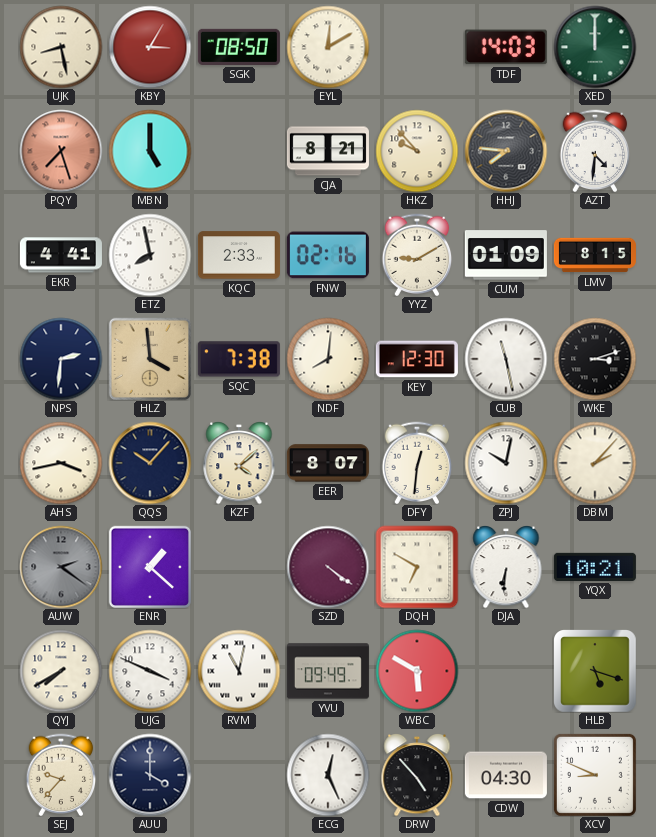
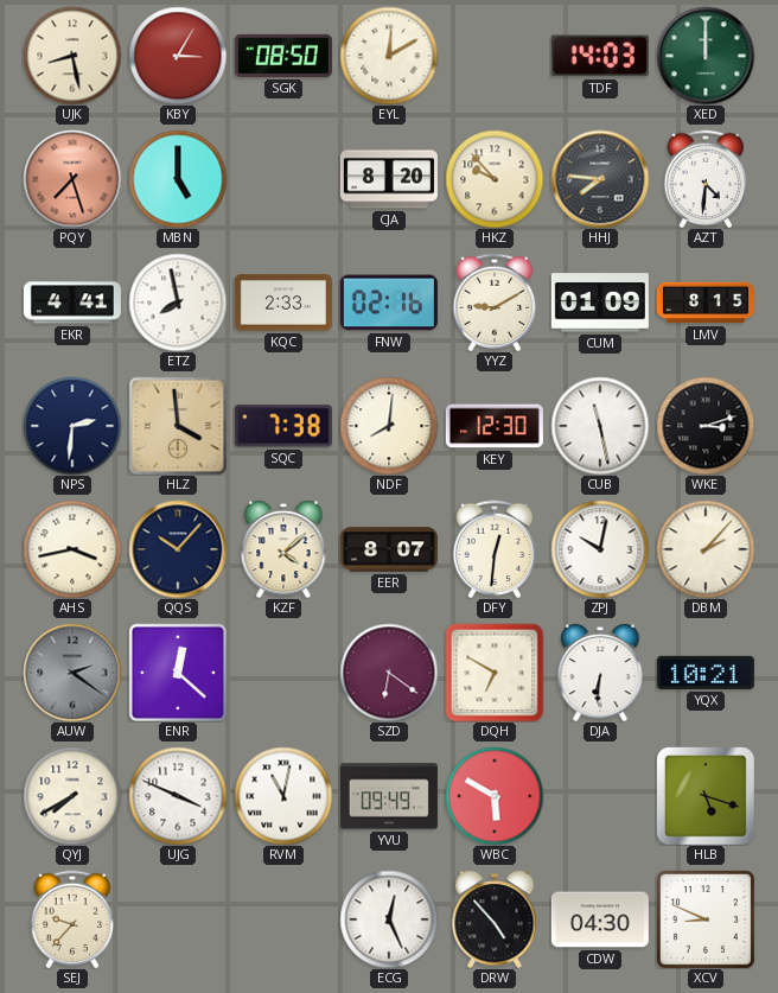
CJA: 8:21 -> 8:20 (389, 179)
ENR: 1:22 -> 12:22 (177, 671)
SZD: 4:21 -> 6:21 (389, 673)
AUU: 4:00 -> none (150, 775)
